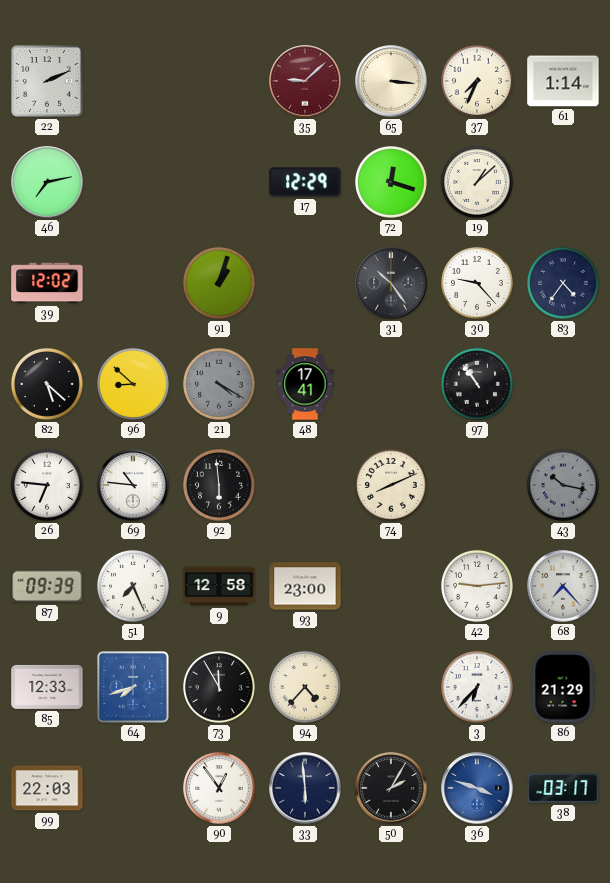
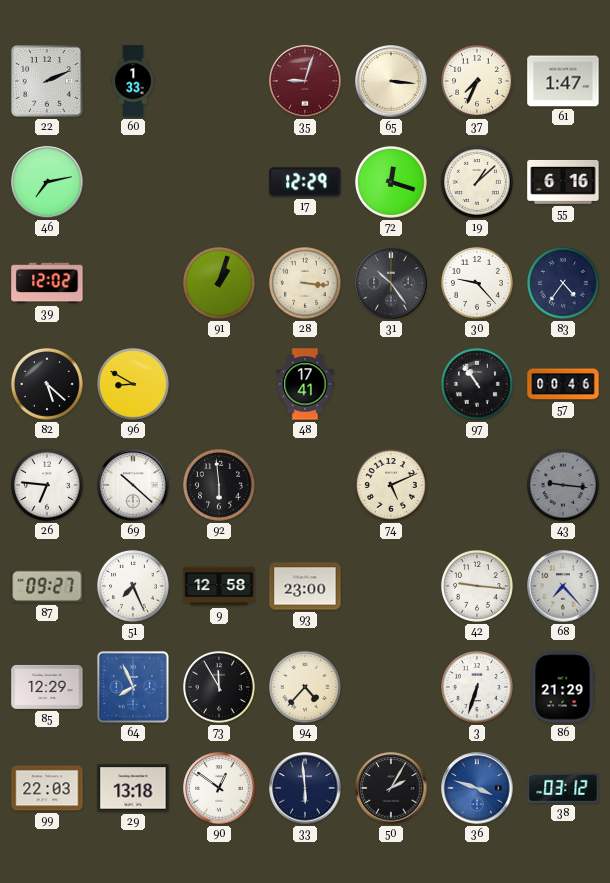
60: none -> 1:33 (133, 81)
35: 9:08 -> 9:03 (305, 81)
61: 1:14 -> 1:47 (563, 81)
55: none -> 6:16 (563, 182)
28: none -> 3:16 (305, 283)
96: 8:52 -> 8:50 (133, 384)
21: 4:20 -> none (219, 384)
57: none -> 00:46 (563, 384)
69: 10:46 -> 10:22 (133, 485)
74: 8:11 -> 5:11 (391, 485)
43: 10:17 -> 9:16 (563, 485)
87: 09:39 -> 09:27 (47, 586)
42: 9:14 -> 9:16 (477, 586)
85: 12:33 -> 12:29 (47, 687)
64: 7:42 -> 7:56 (133, 687)
3: 6:37 -> 6:33 (477, 687)
29: none -> 13:18 (133, 788)
90: 12:54 -> 12:51 (219, 788)
38: 03:17 -> 03:12 (563, 788)
